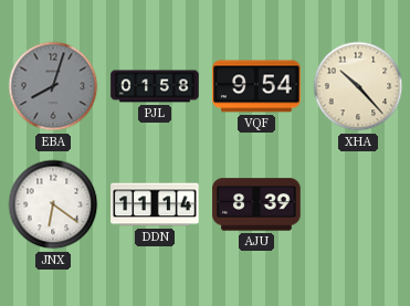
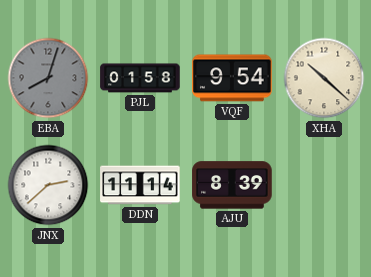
XHA: 10:23 -> 10:22 (324, 78)
JNX: 6:21 -> 2:38 (48, 185)
